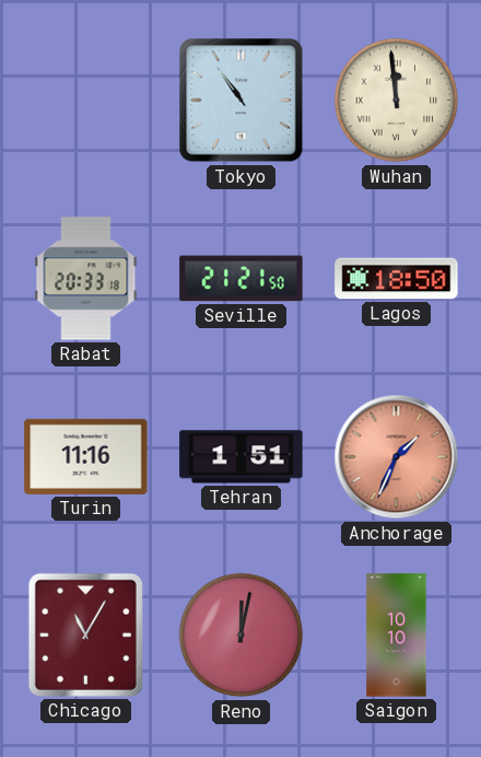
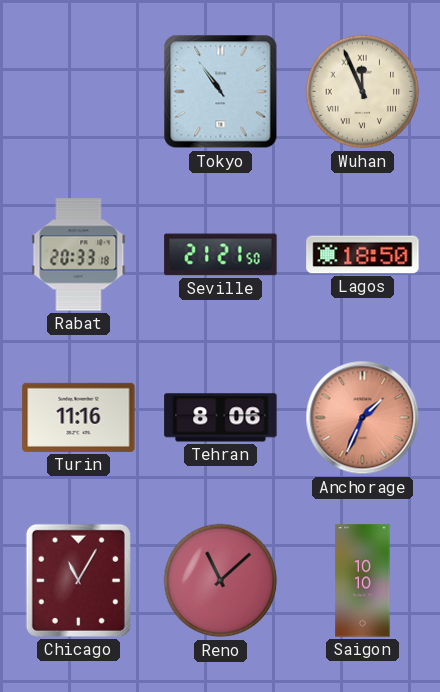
Wuhan: 11:59 -> 11:56 (363, 92)
Tehran: 1:51 -> 8:06 (221, 418)
Reno: 12:02 -> 11:08 (221, 581)
